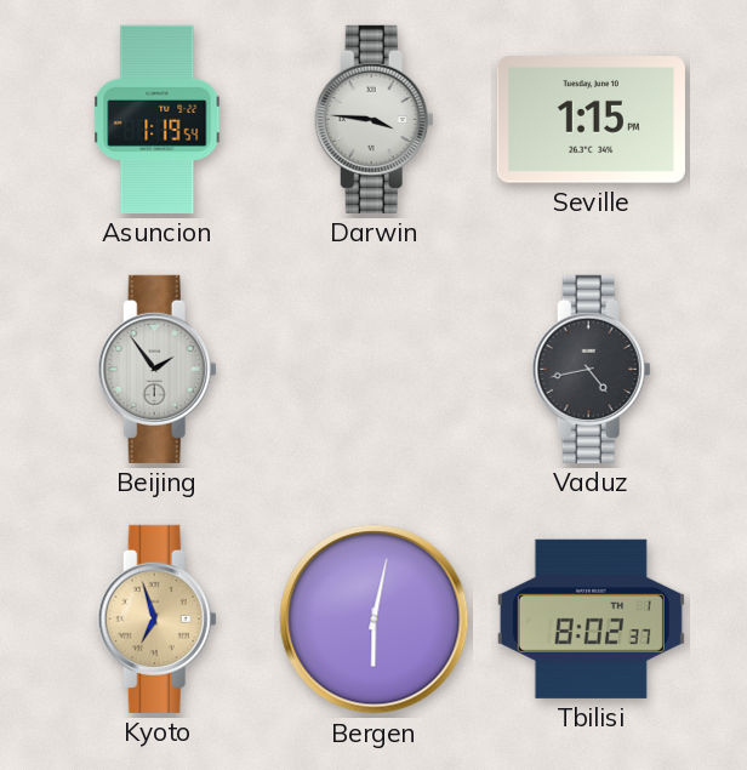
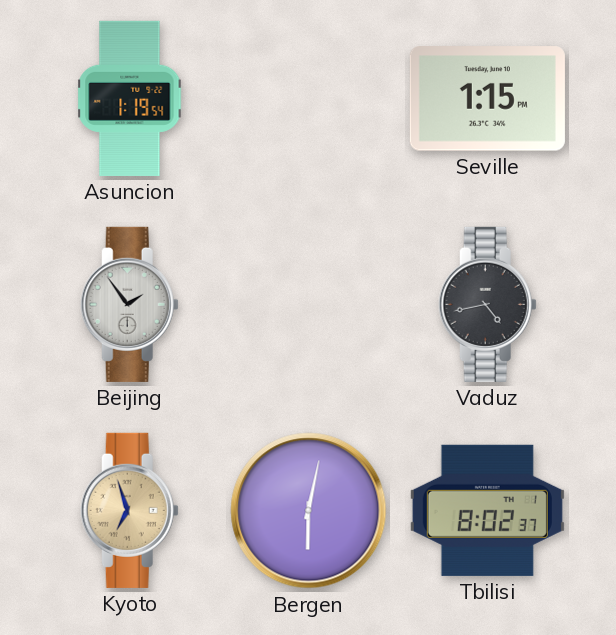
Darwin: 3:46 -> none (373, 119)
